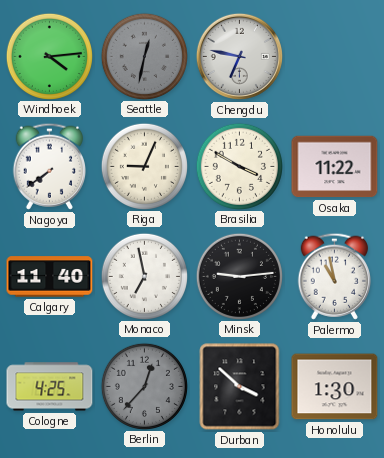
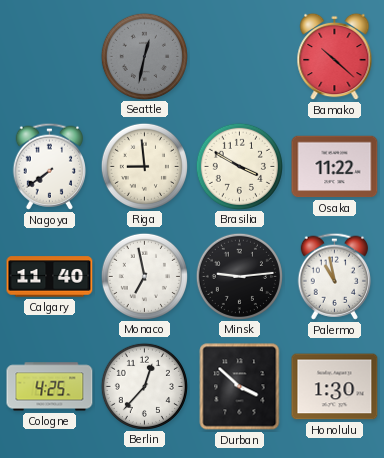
Windhoek: 4:14 -> none (49, 56)
Chengdu: 6:47 -> none (239, 56)
Bamako: none -> 10:22 (335, 57)
Riga: 9:04 -> 8:59 (144, 166)
Berlin dial: grey -> white (144, 386)
